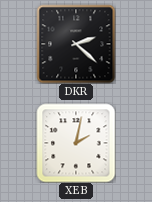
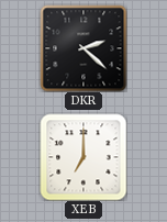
XEB: 2:02 -> 7:00 (83, 157)
